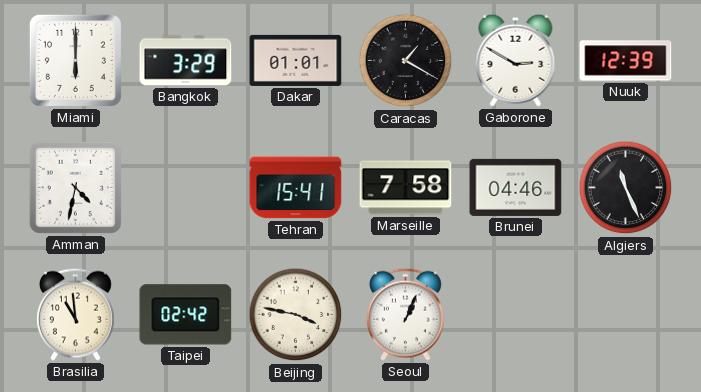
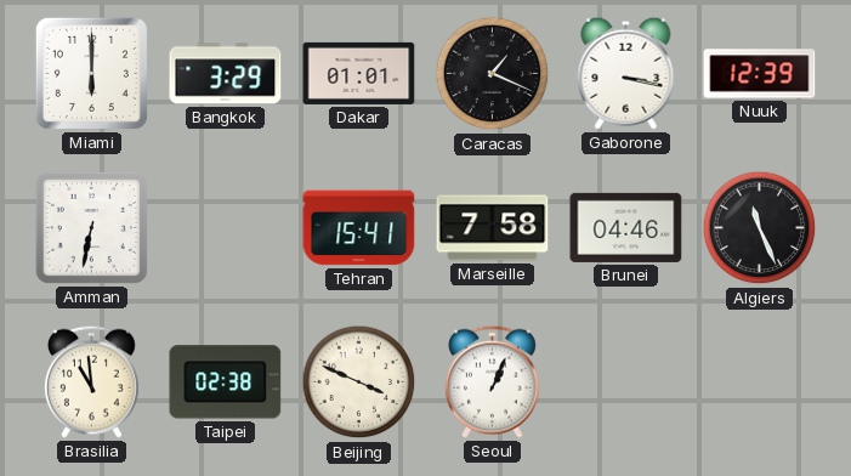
Caracas: 1:20 -> 1:19 (493, 74)
Gaborone: 2:50 -> 3:17 (626, 73)
Amman: 4:32 -> 6:32 (91, 227)
Taipei: 02:42 -> 02:38 (226, 382)
Beijing: 3:47 -> 3:49 (359, 382)
